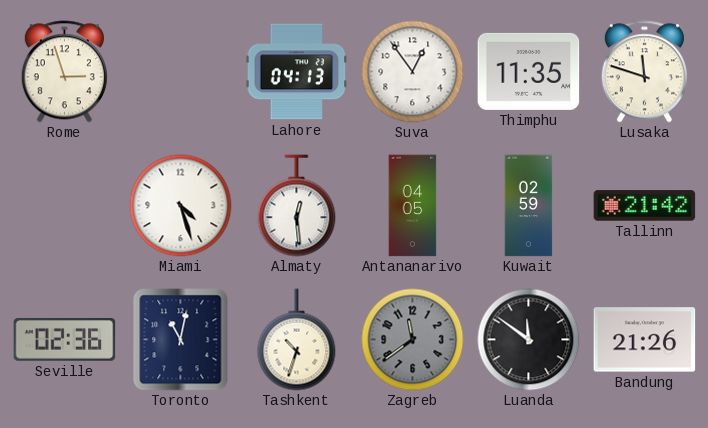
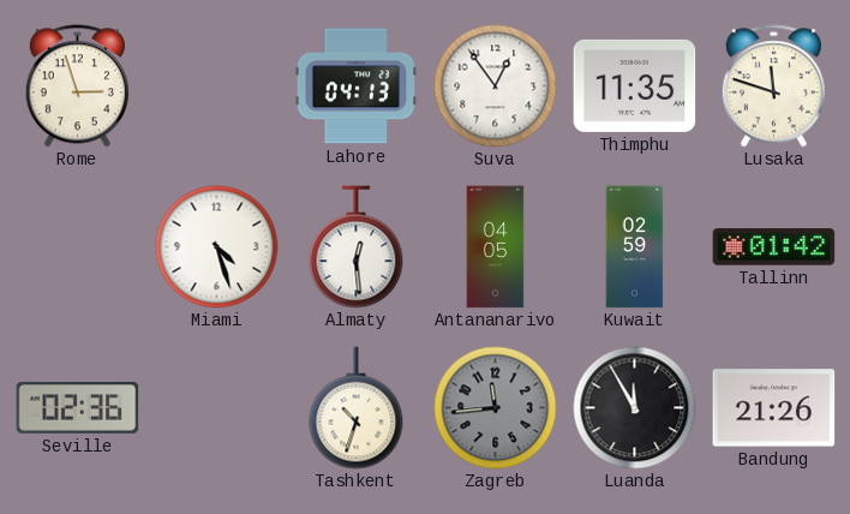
Tallinn: 21:42 -> 01:42 (774, 247)
Toronto: 11:02 -> none (181, 340)
Zagreb: 11:39 -> 11:44 (496, 408)
Luanda: 11:51 -> 11:55 (635, 408)
